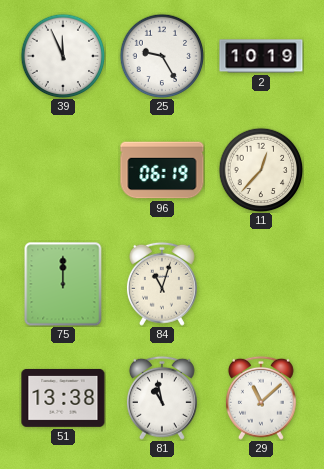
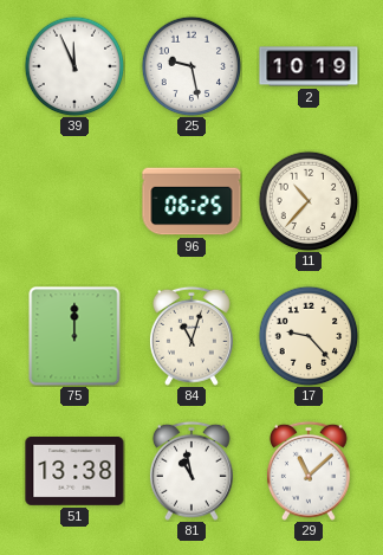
25: 9:25 -> 9:28 (191, 66)
96: 06:19 -> 06:25 (191, 201)
11: 12:37 -> 10:37 (309, 201)
17: none -> 9:23 (309, 336)
